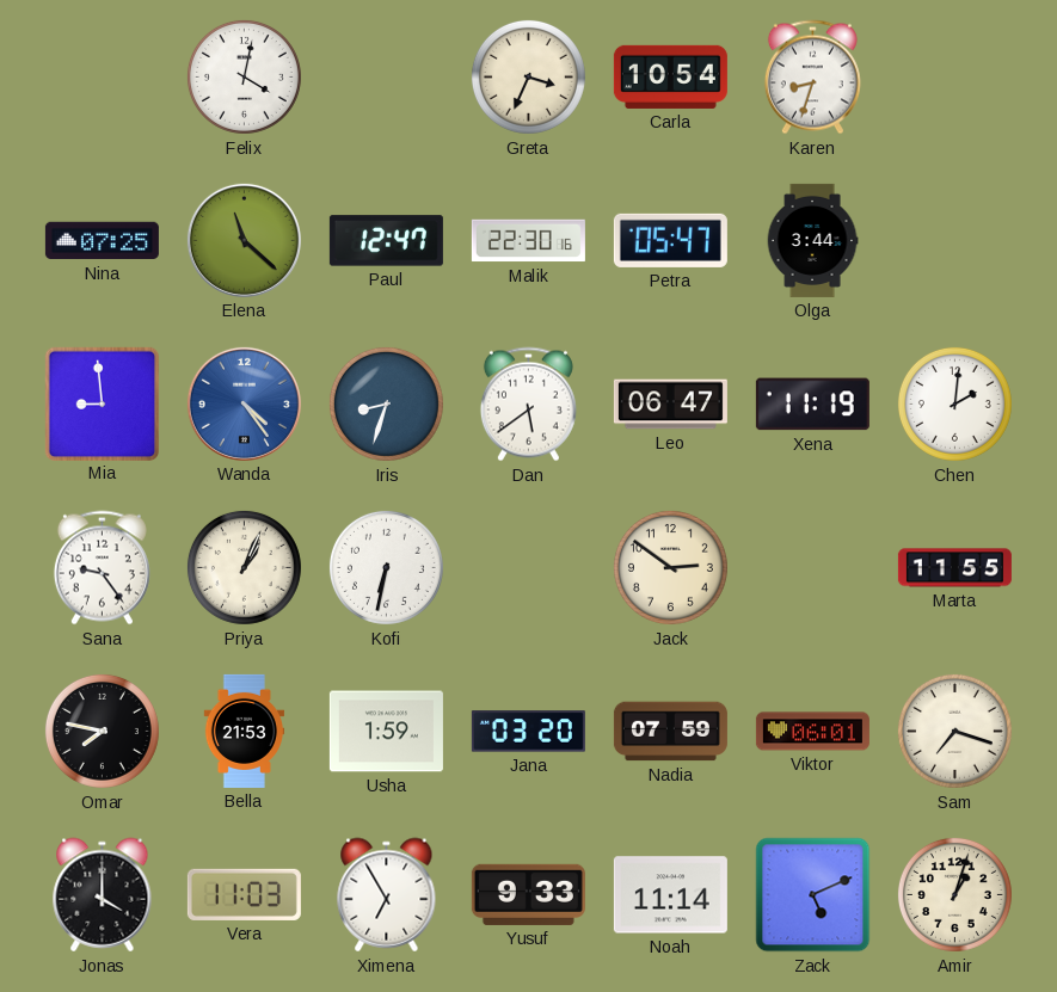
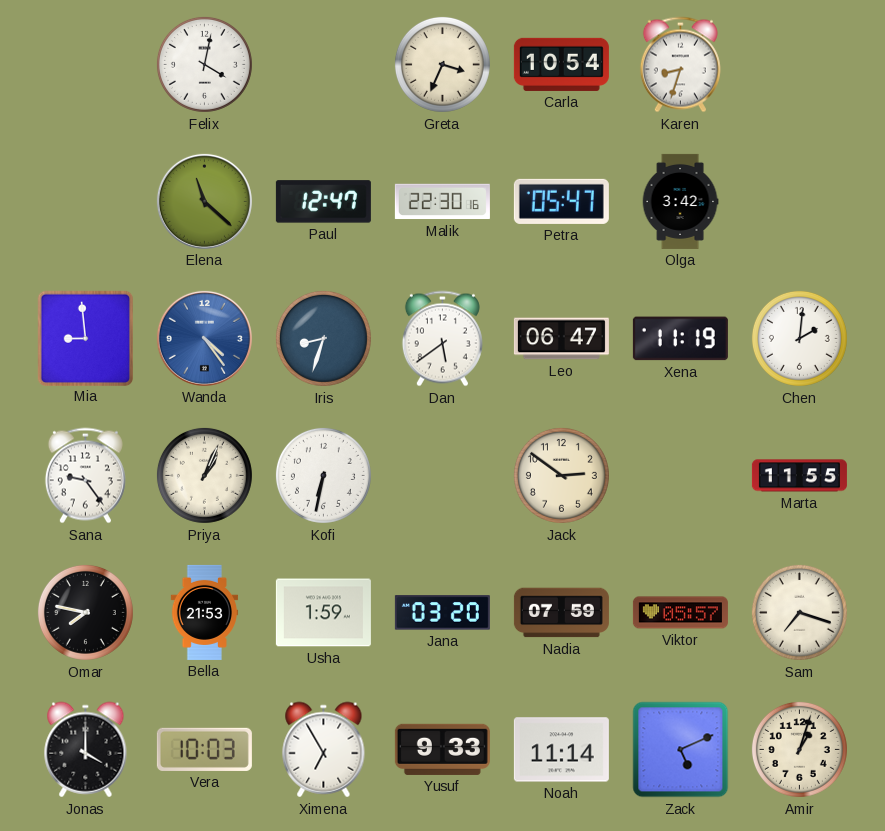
Nina: 07:25 -> none (102, 241)
Olga: 3:44 -> 3:42 (680, 201)
Viktor: 06:01 -> 05:57 (680, 613)
Vera: 11:03 -> 10:03 (204, 749)
